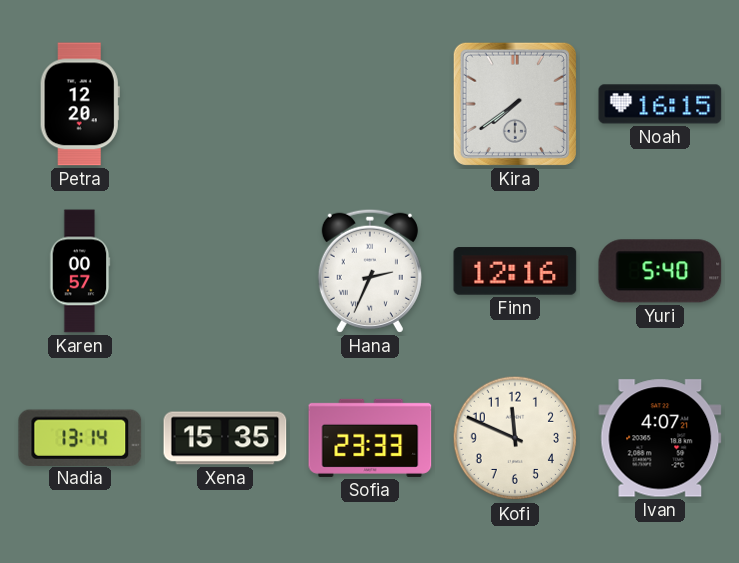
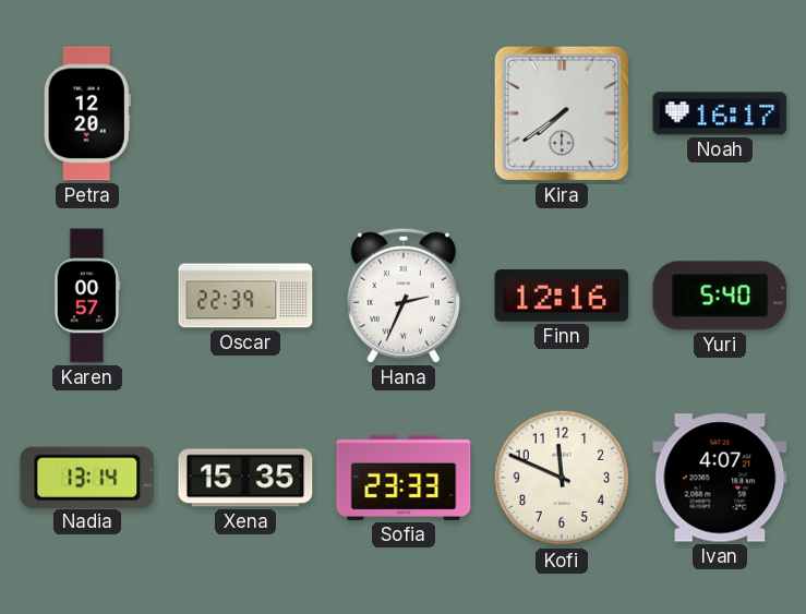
Noah: 16:15 -> 16:17 (720, 113)
Oscar: none -> 22:39 (245, 296)
